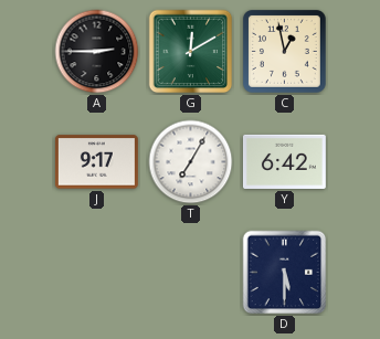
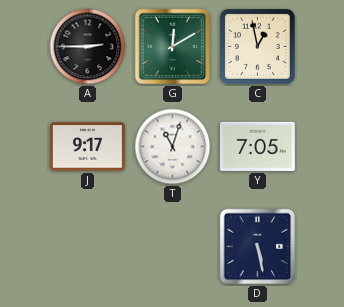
T: 7:05 -> 11:03 (173, 147)
Y: 6:42 -> 7:05 (257, 146)
D: 5:30 -> 5:28 (258, 247)
